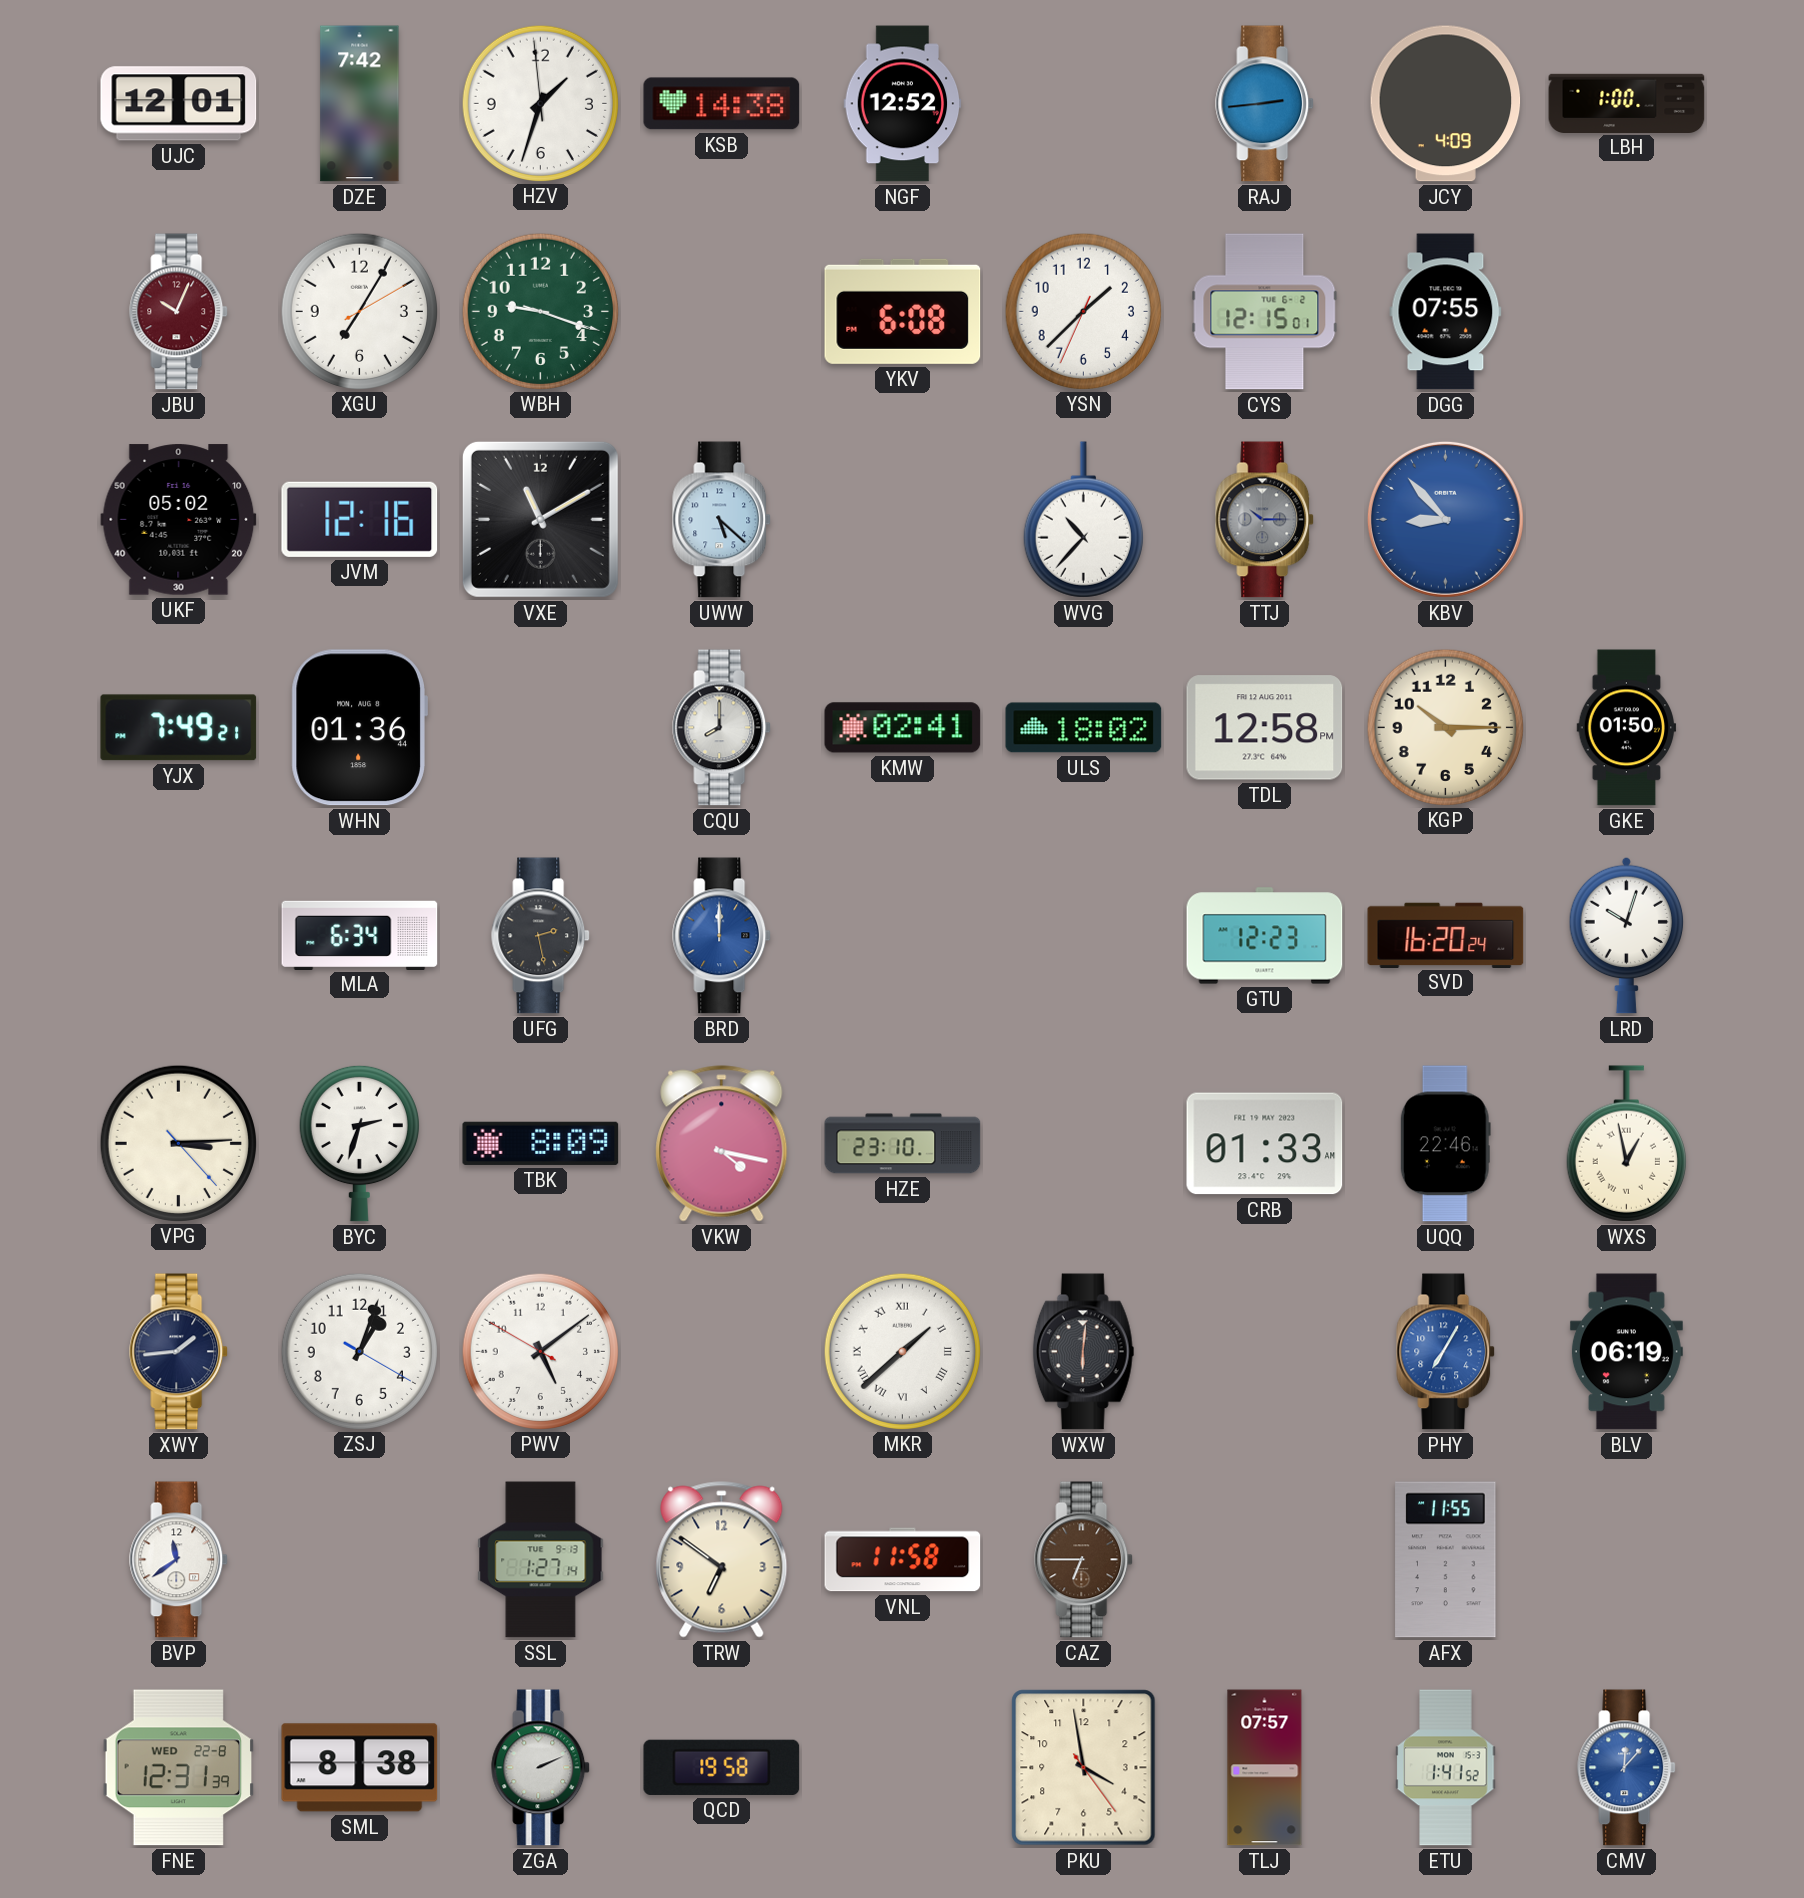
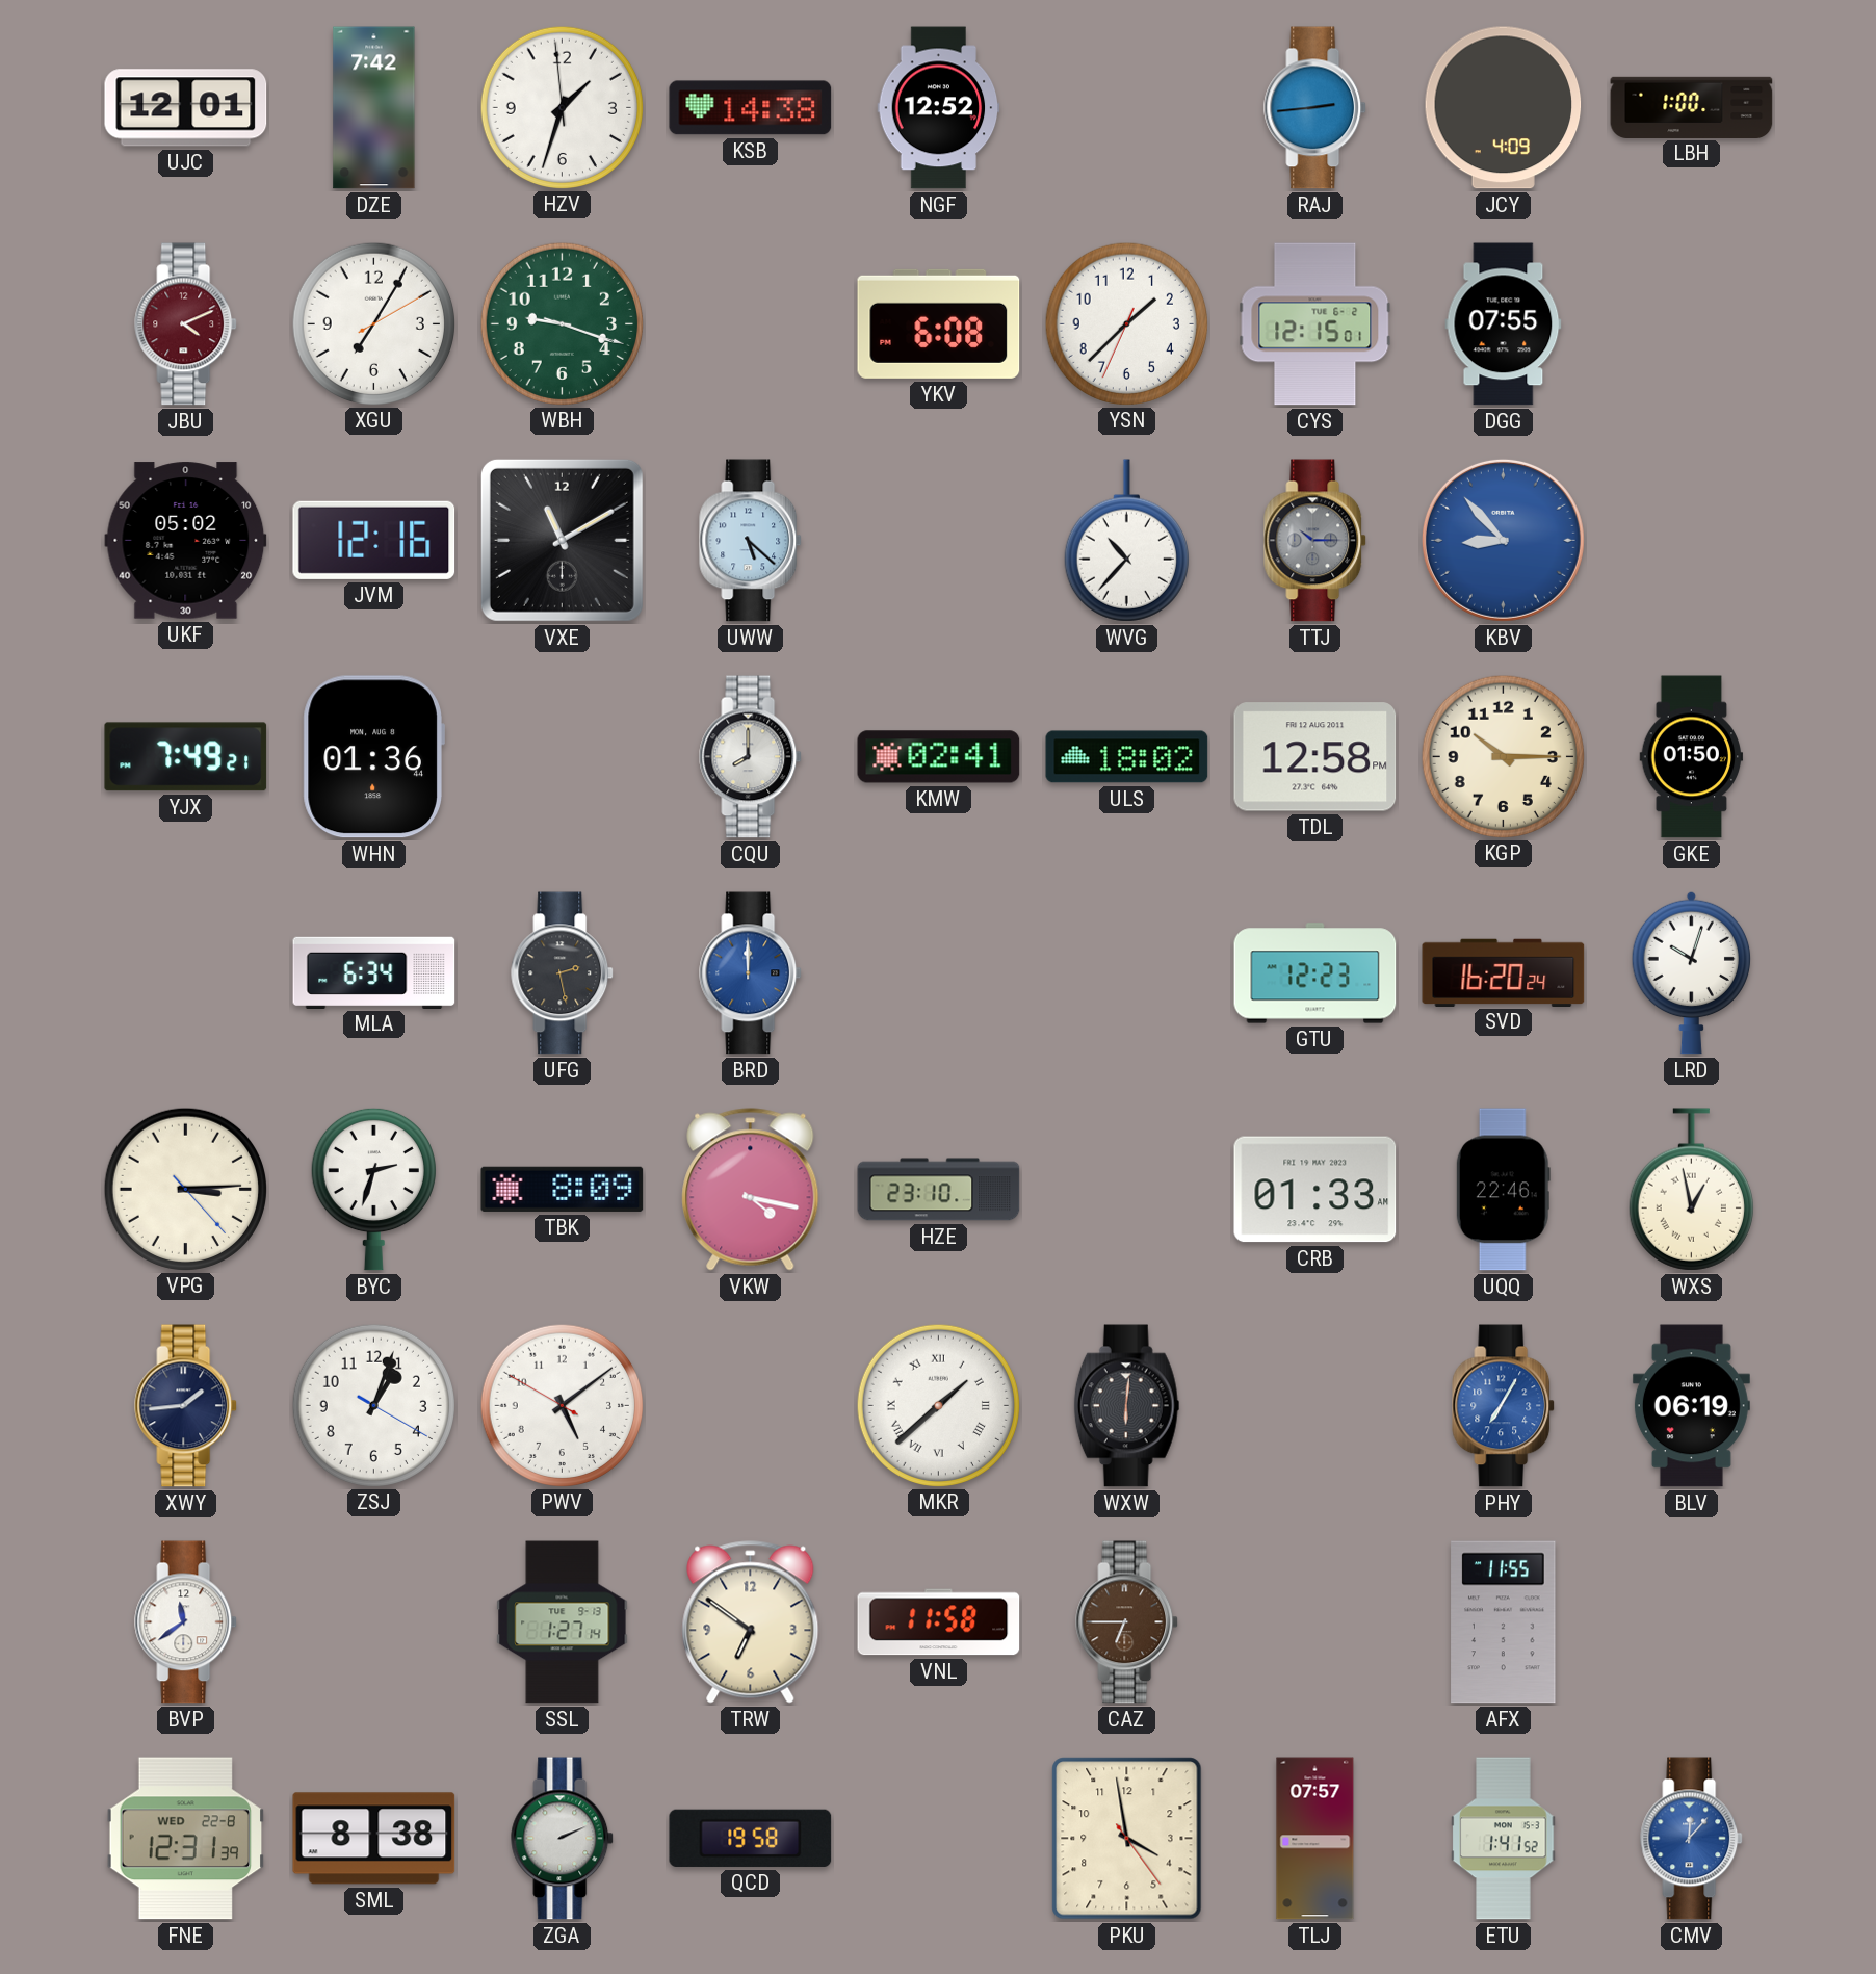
JBU: 10:04 -> 4:11 (186, 324)
